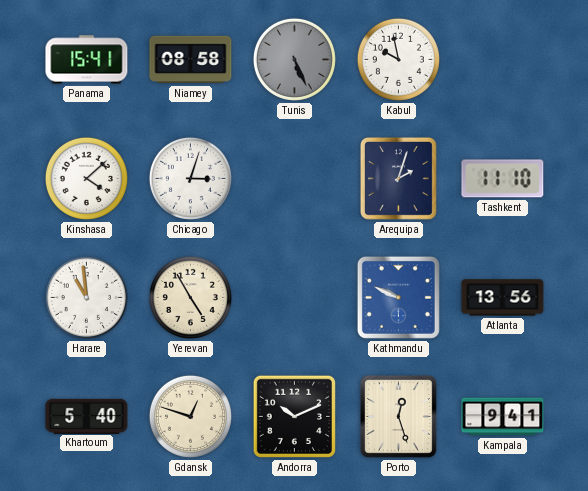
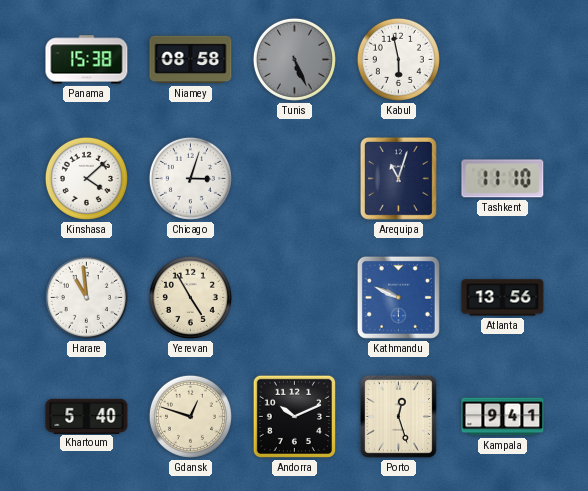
Panama: 15:41 -> 15:38 (87, 60)
Kabul: 9:58 -> 5:58 (398, 59)
Arequipa: 2:03 -> 11:03 (398, 178)
